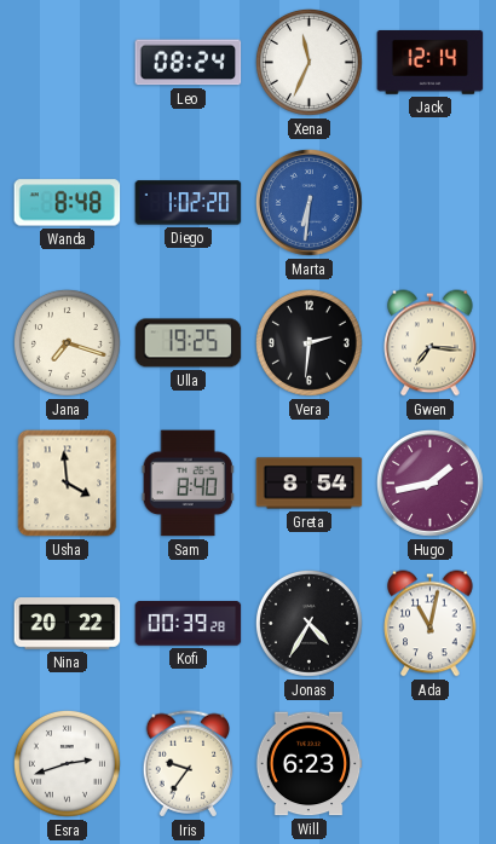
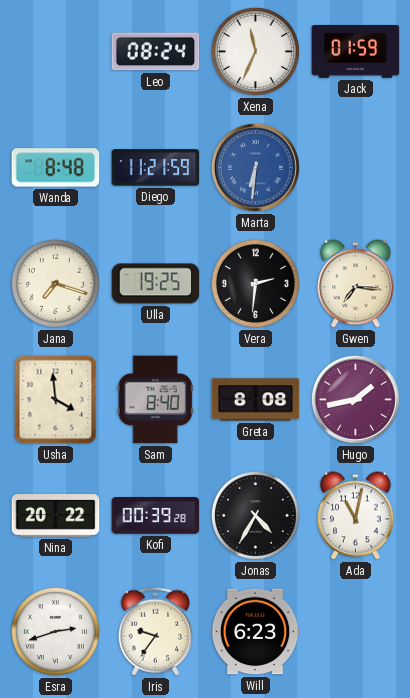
Jack: 12:14 -> 01:59 (356, 51)
Diego: 1:02 -> 11:21 (156, 168)
Greta: 8:54 -> 8:08 (256, 400)
